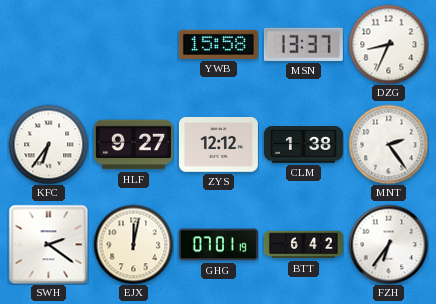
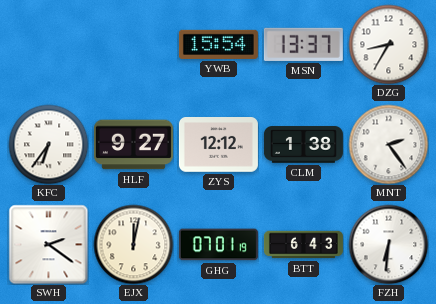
YWB: 15:58 -> 15:54 (218, 44)
DZG: 8:34 -> 8:35 (388, 44)
BTT: 6:42 -> 6:43 (303, 245)
FZH: 6:36 -> 6:31 (388, 244)
